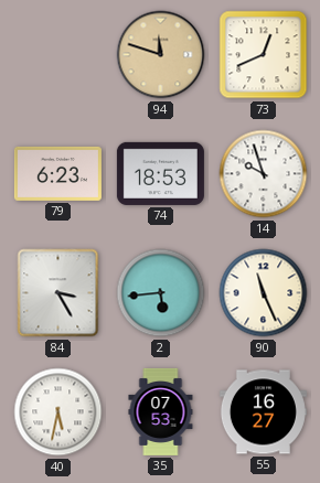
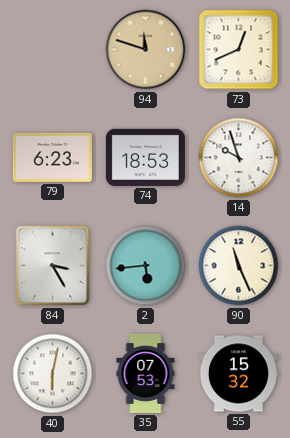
40: 5:32 -> 6:02 (53, 374)
55: 16:27 -> 15:32 (238, 374)
